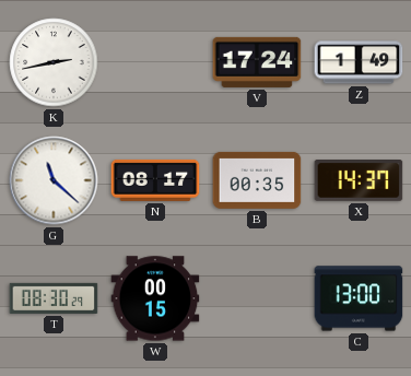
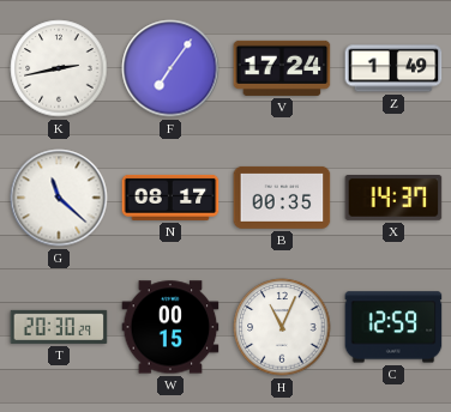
F: none -> 7:06 (170, 68)
T: 08:30 -> 20:30 (59, 327)
H: none -> 11:04 (282, 327)
C: 13:00 -> 12:59 (393, 327)
